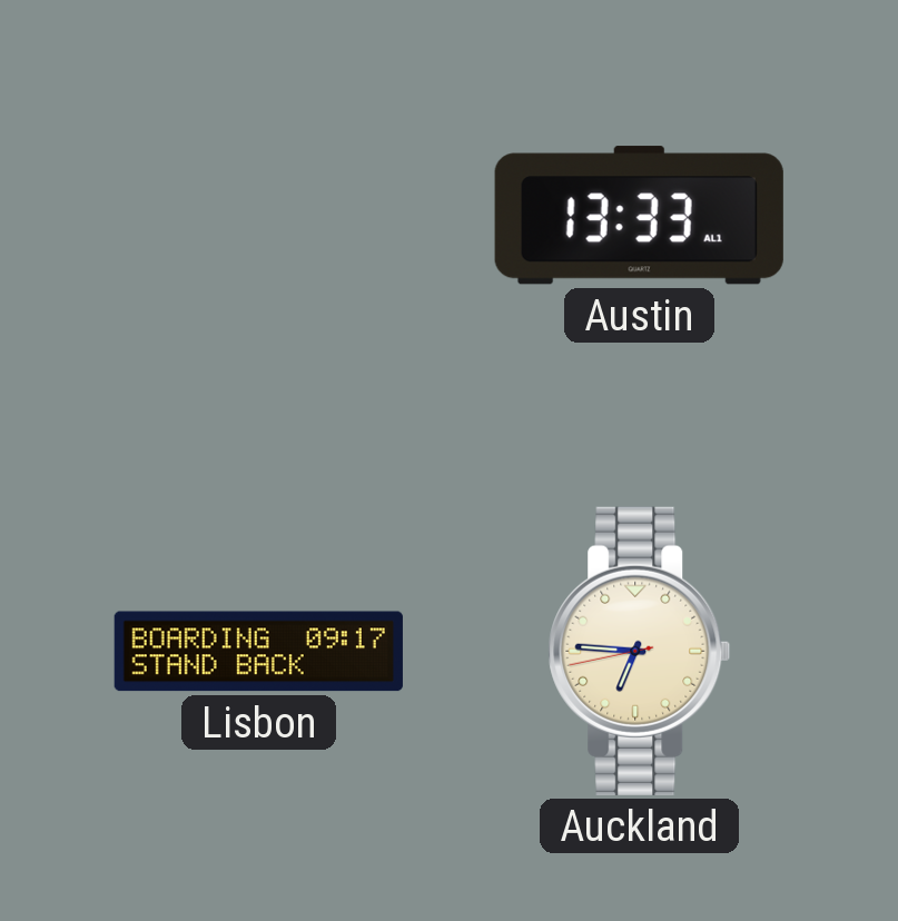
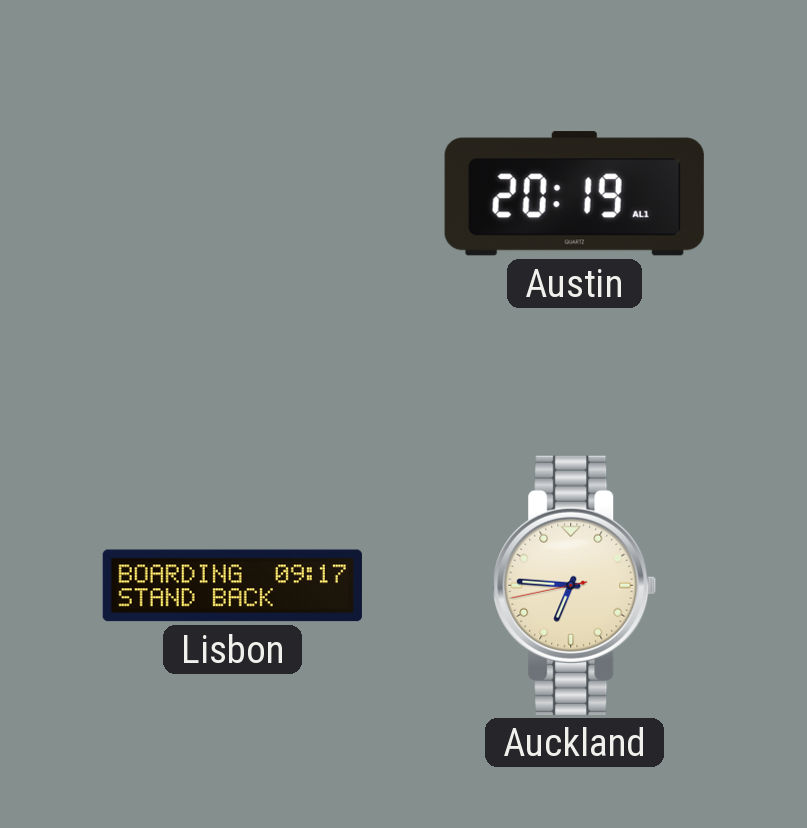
Austin: 13:33 -> 20:19 (574, 194)
